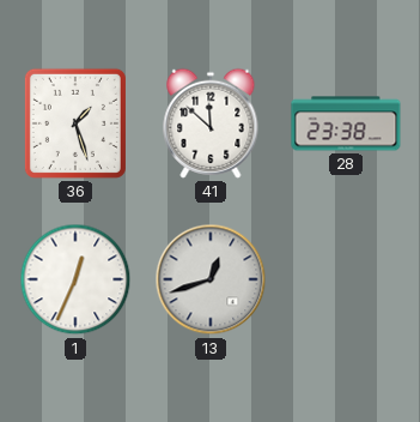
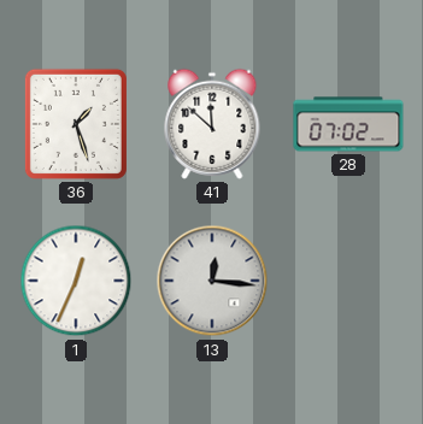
28: 23:38 -> 07:02 (348, 124)
13: 12:42 -> 12:16 (212, 281)
